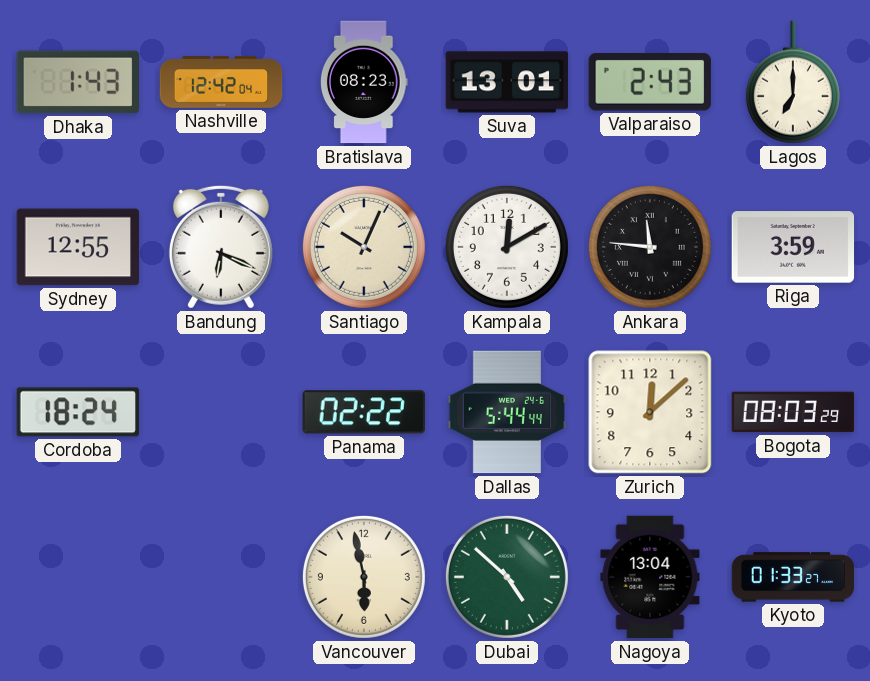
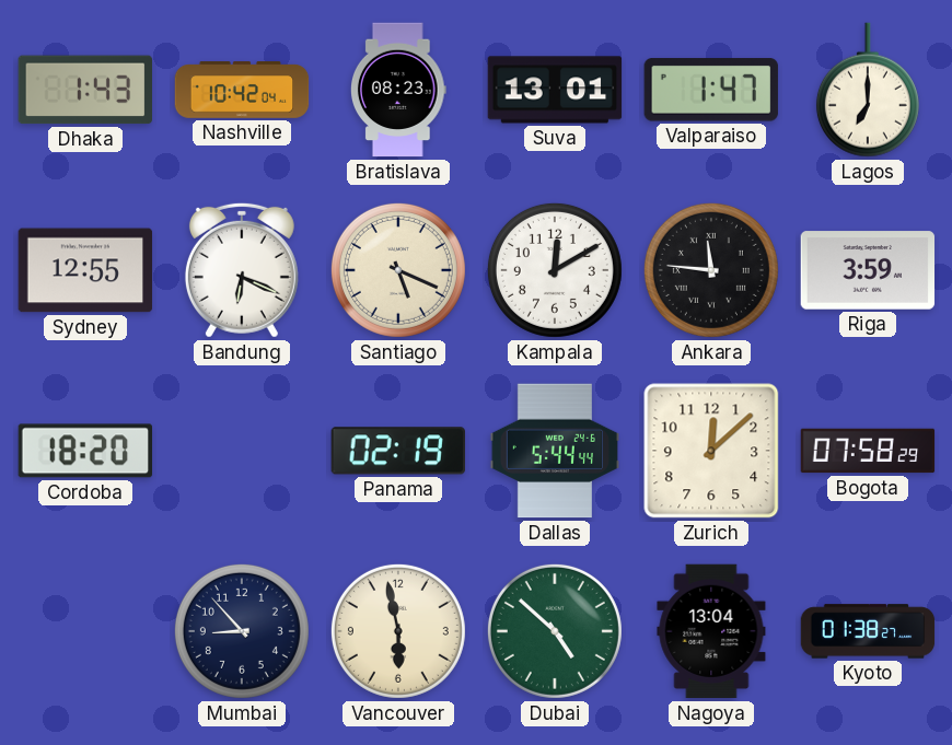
Nashville: 12:42 -> 10:42 (242, 90)
Valparaiso: 2:43 -> 1:47 (711, 90)
Santiago: 10:04 -> 5:19 (398, 270)
Cordoba: 18:24 -> 18:20 (85, 451)
Panama: 02:22 -> 02:19 (398, 451)
Bogota: 08:03 -> 07:58 (868, 451)
Mumbai: none -> 8:53 (242, 631)
Kyoto: 01:33 -> 01:38 (868, 631)
